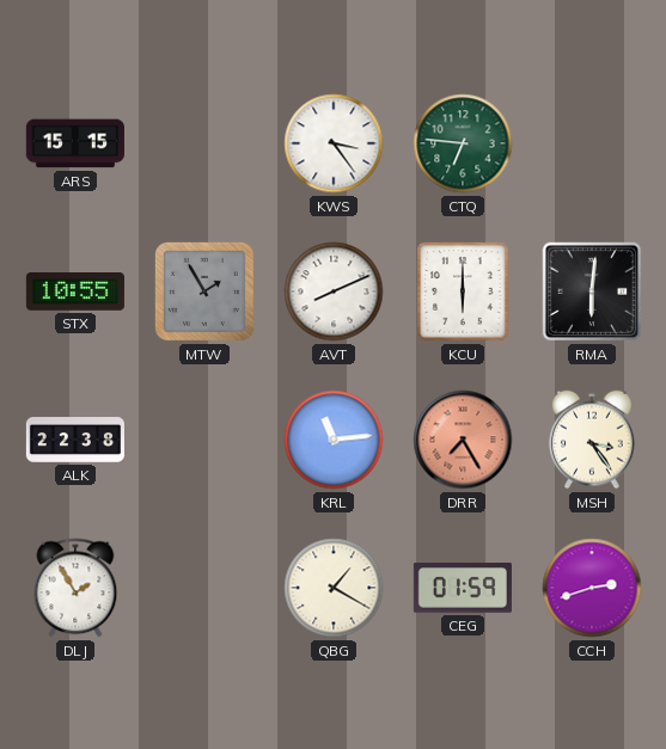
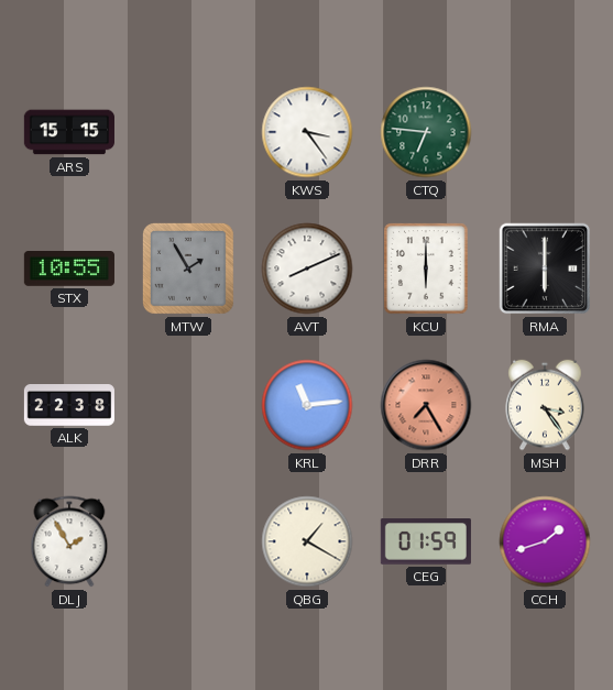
RMA: 6:01 -> 6:00 (545, 269)
CCH: 2:42 -> 1:42 (545, 541)
